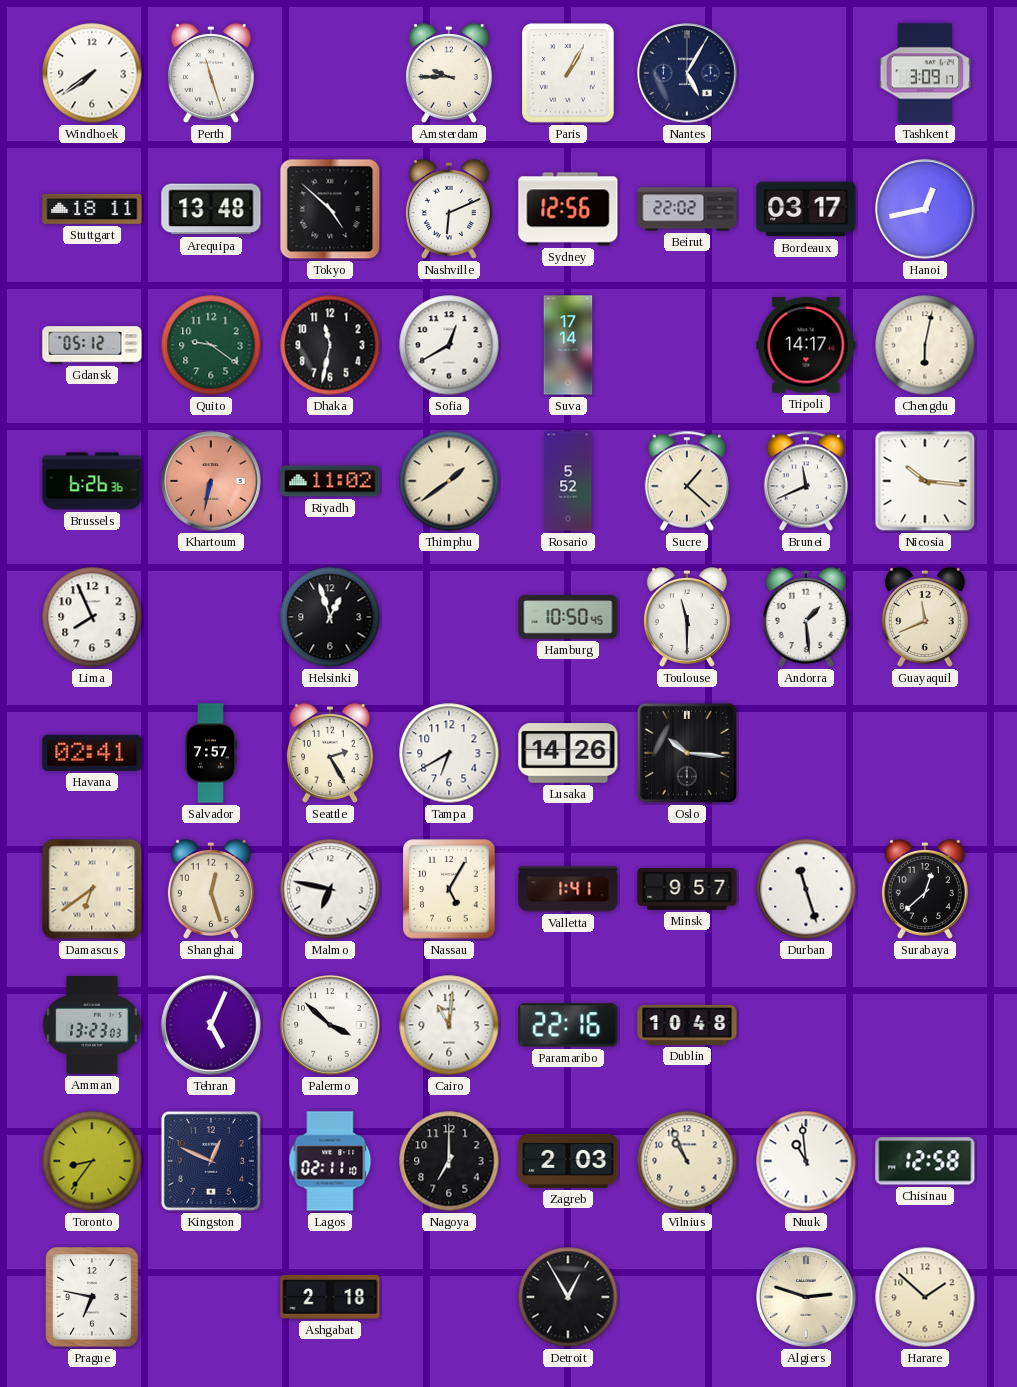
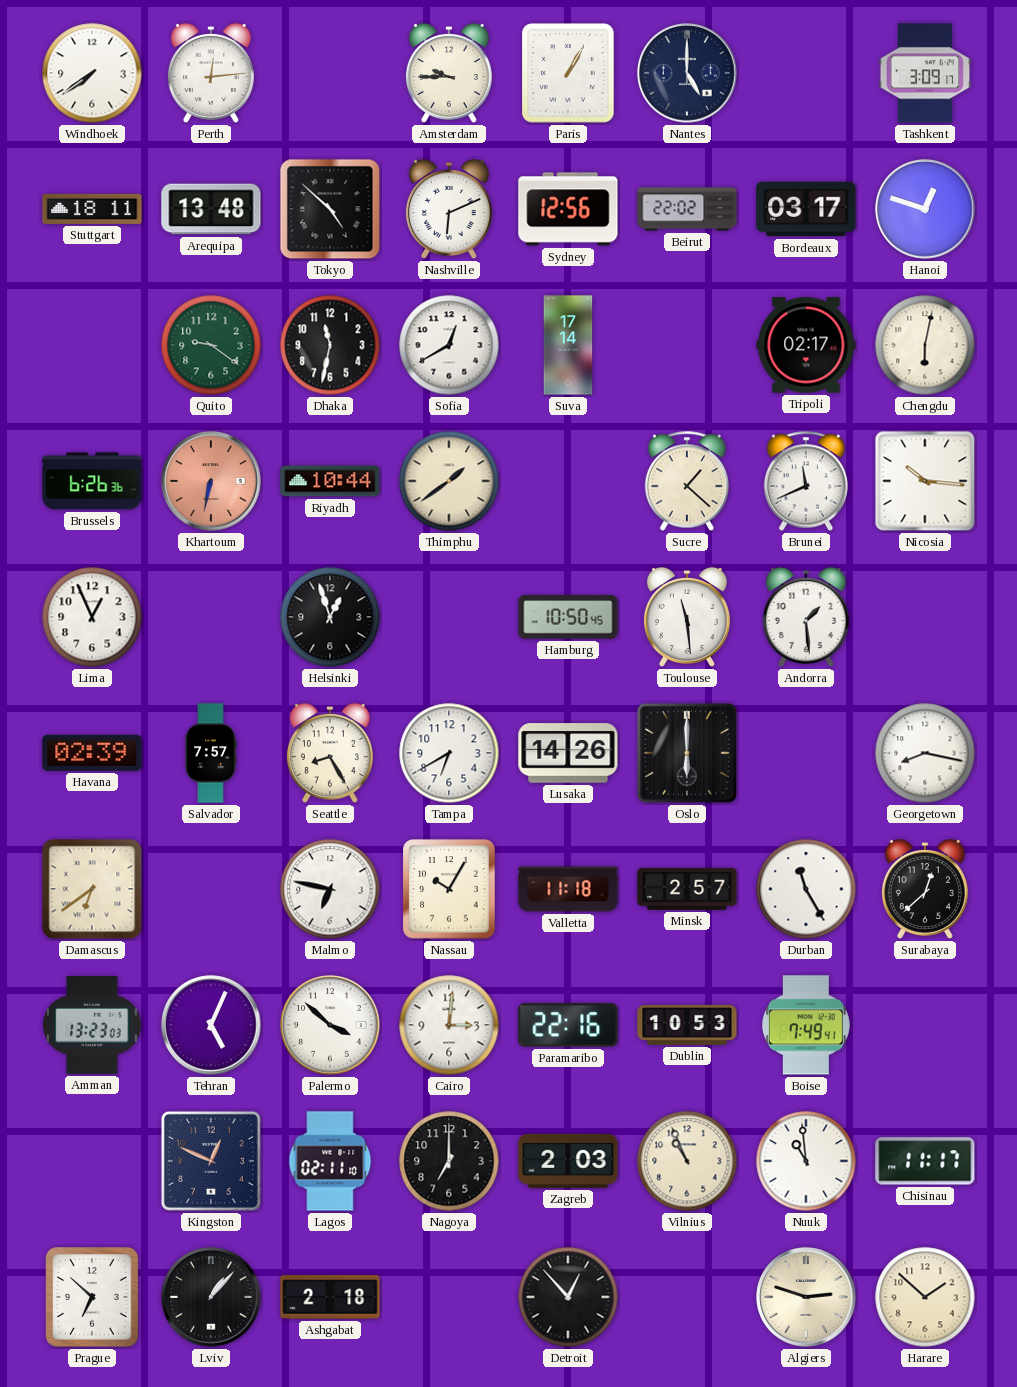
Perth: 11:27 -> 12:14 (211, 73)
Nantes: 5:05 -> 5:00 (687, 73)
Hanoi: 12:43 -> 12:48 (925, 209)
Gdansk: 05:12 -> none (92, 345)
Tripoli: 14:17 -> 02:17 (806, 345)
Riyadh: 11:02 -> 10:44 (330, 481)
Rosario: 5:52 -> none (568, 481)
Lima: 7:56 -> 12:56 (92, 617)
Toulouse: 11:30 -> 11:29 (687, 617)
Guayaquil: 11:41 -> none (925, 617)
Havana: 02:41 -> 02:39 (92, 753)
Seattle: 2:25 -> 8:25 (330, 753)
Oslo: 10:16 -> 6:00 (687, 753)
Georgetown: none -> 8:17 (925, 753)
Shanghai: 12:27 -> none (211, 889)
Nassau: 5:05 -> 10:05 (449, 889)
Valletta: 1:41 -> 11:18 (568, 889)
Minsk: 9:57 -> 2:57 (687, 889)
Durban: 11:27 -> 11:25 (806, 889)
Cairo: 11:01 -> 3:01 (449, 1025)
Dublin: 10:48 -> 10:53 (687, 1025)
Boise: none -> 7:49 (806, 1025)
Toronto: 8:36 -> none (92, 1161)
Chisinau: 12:58 -> 11:17 (925, 1161)
Prague: 6:47 -> 6:52 (92, 1297)
Lviv: none -> 1:07 (211, 1297)
Detroit: 12:55 -> 12:53 (568, 1297)
